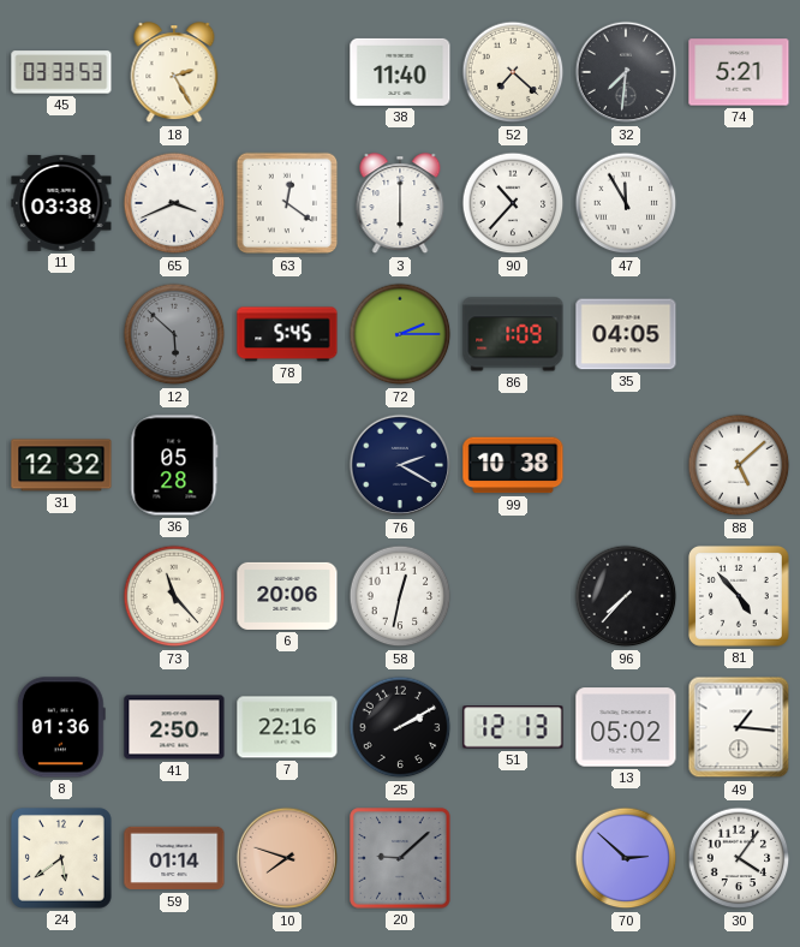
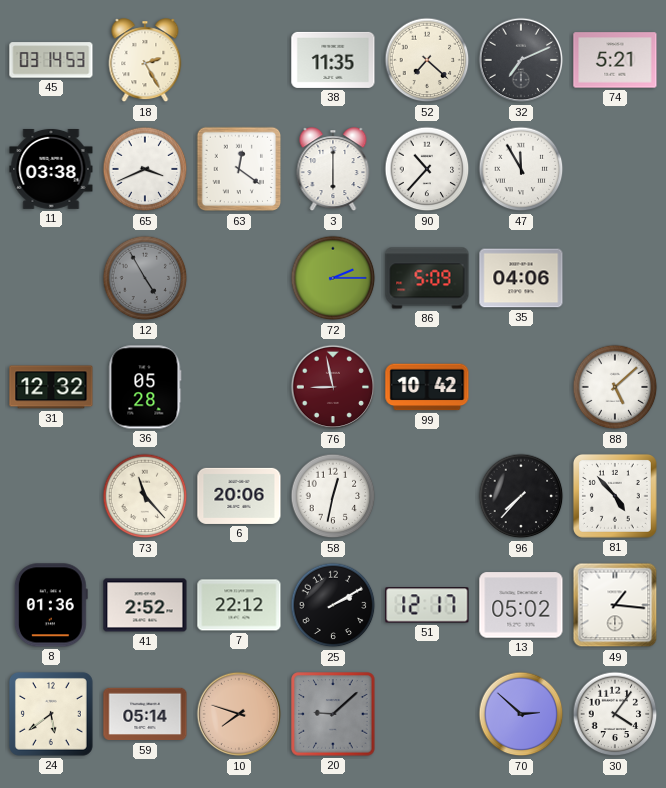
45: 03:33 -> 03:14 (51, 60)
38: 11:40 -> 11:35 (333, 60)
32: 7:31 -> 7:11 (521, 60)
12: 5:52 -> 4:55 (145, 278)
78: 5:45 -> none (287, 334)
86: 1:09 -> 5:09 (427, 278)
35: 04:05 -> 04:06 (521, 278)
76: 2:20 -> 8:58 (333, 387)
76 dial: navy -> burgundy (333, 387)
99: 10:38 -> 10:42 (427, 387)
41: 2:50 -> 2:52 (145, 605)
7: 22:16 -> 22:12 (239, 605)
51: 12:13 -> 12:17 (427, 605)
59: 01:14 -> 05:14 (145, 714)
